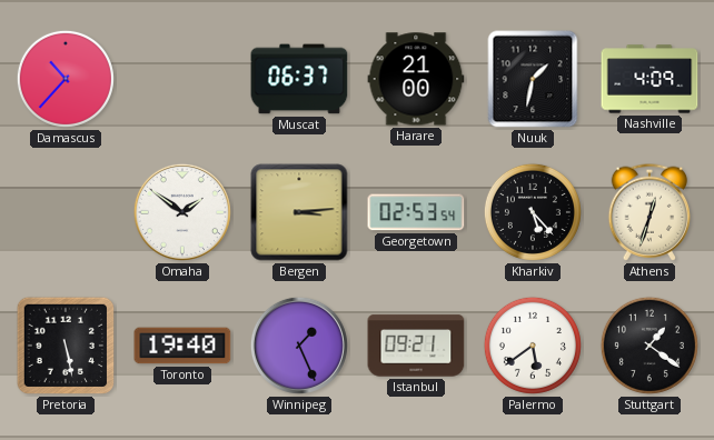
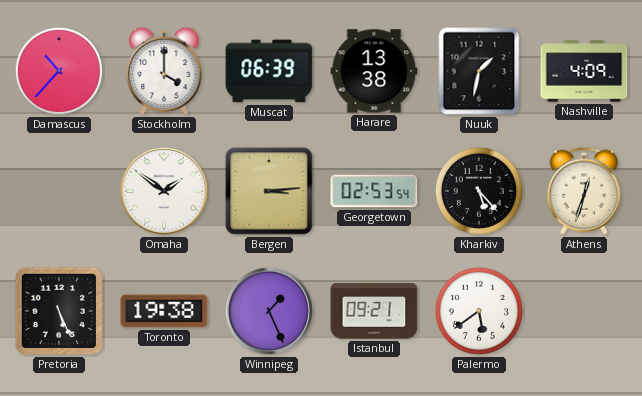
Stockholm: none -> 4:00 (164, 71)
Muscat: 06:37 -> 06:39 (269, 71)
Harare: 21:00 -> 13:38 (374, 71)
Pretoria: 5:28 -> 5:26 (59, 311)
Toronto: 19:40 -> 19:38 (164, 311)
Stuttgart: 1:21 -> none (649, 346)
